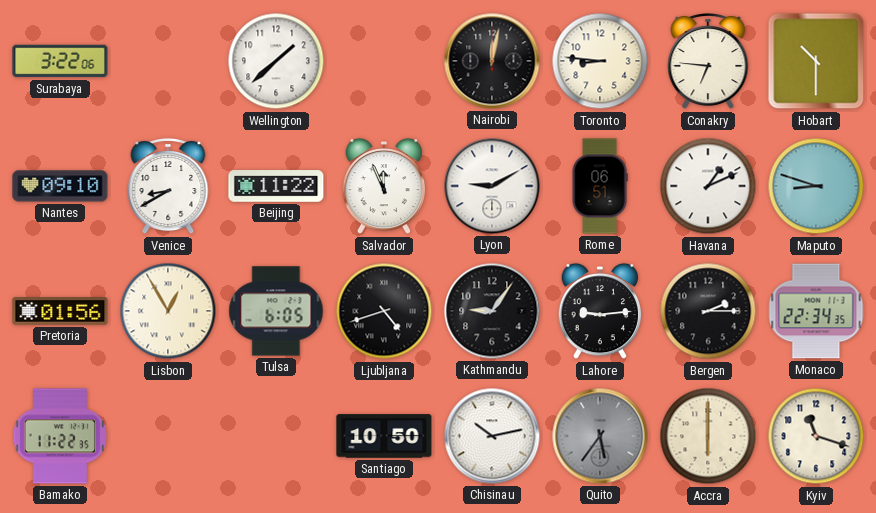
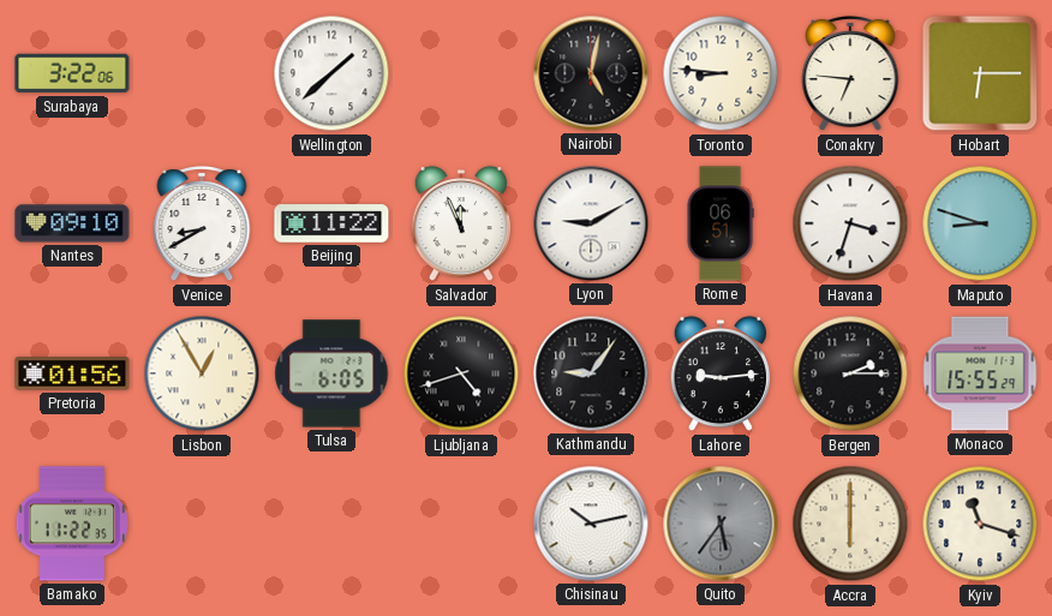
Nairobi: 12:02 -> 5:02 (591, 73)
Hobart: 10:30 -> 6:15 (980, 73)
Havana: 1:11 -> 3:33 (850, 223)
Monaco: 22:34 -> 15:55 (980, 373)
Santiago: 10:50 -> none (384, 436)
